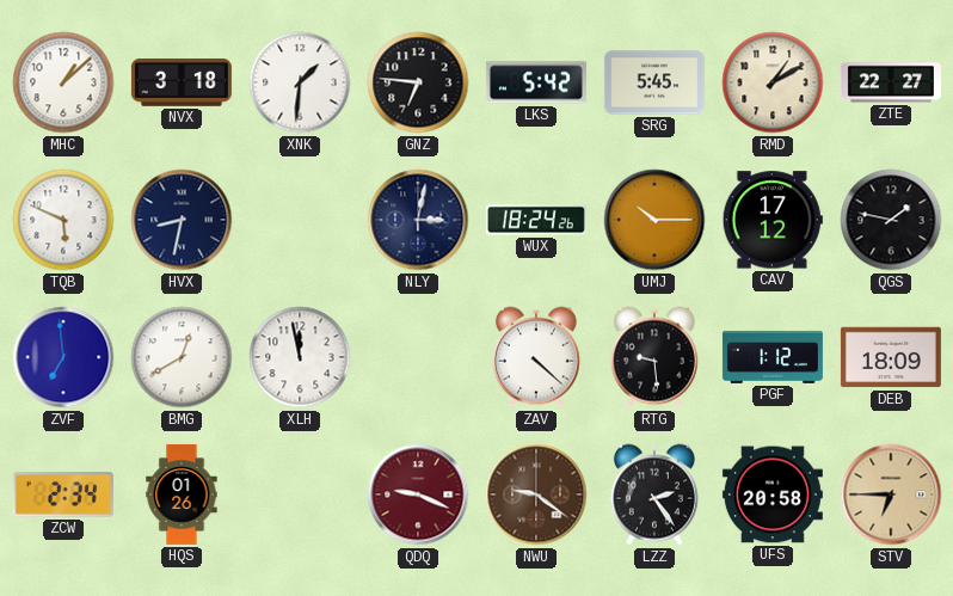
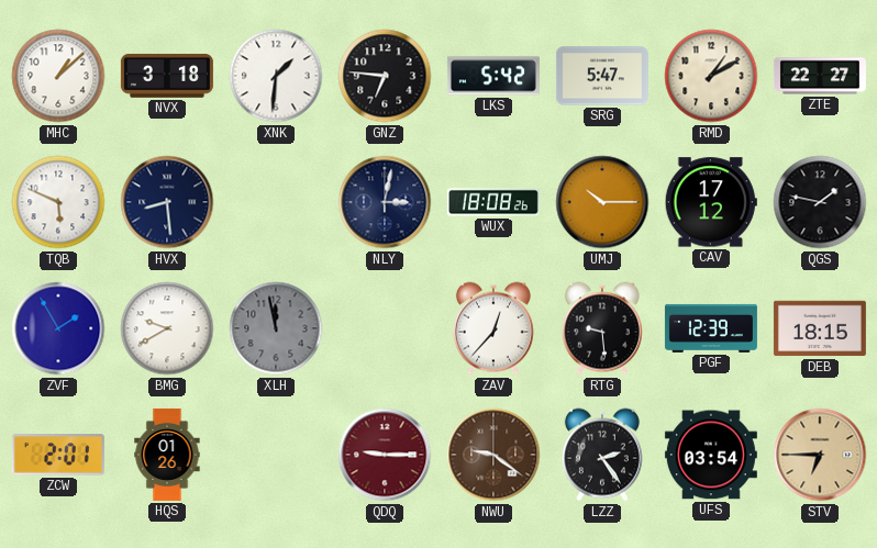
SRG: 5:45 -> 5:47 (602, 76)
HVX: 8:32 -> 8:29 (167, 202)
WUX: 18:24 -> 18:08 (493, 202)
ZVF: 6:59 -> 1:55 (58, 328)
BMG: 12:40 -> 9:40 (167, 328)
XLH dial: white -> grey (276, 328)
ZAV: 4:22 -> 12:37 (493, 328)
PGF: 1:12 -> 12:39 (711, 328)
DEB: 18:09 -> 18:15 (820, 328)
ZCW: 2:34 -> 2:01 (58, 455)
QDQ: 9:19 -> 9:15 (385, 455)
UFS: 20:58 -> 03:54 (711, 455)
